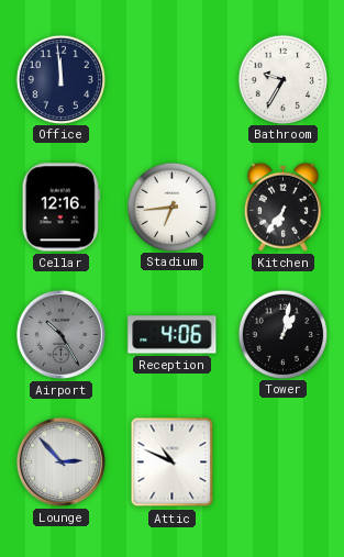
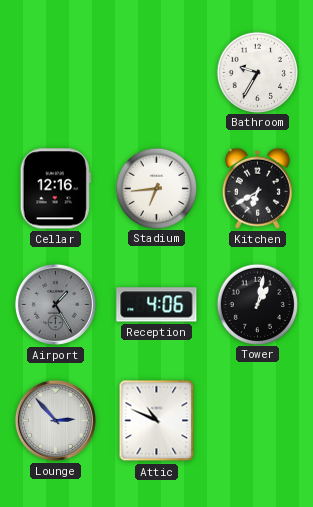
Office: 11:59 -> none (60, 79)
Kitchen: 6:36 -> 6:40 (257, 188)
Airport: 10:25 -> 1:25 (55, 304)
